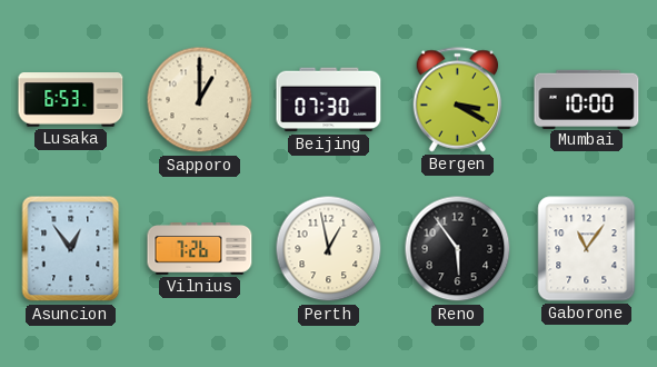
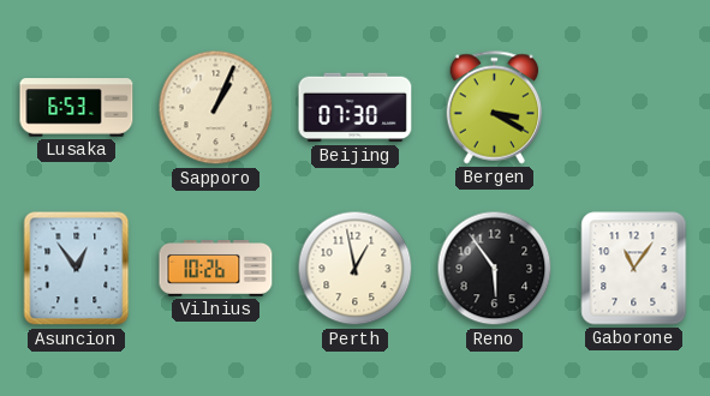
Sapporo: 1:00 -> 1:04 (216, 108)
Mumbai: 10:00 -> none (587, 99)
Vilnius: 7:26 -> 10:26 (216, 269)
